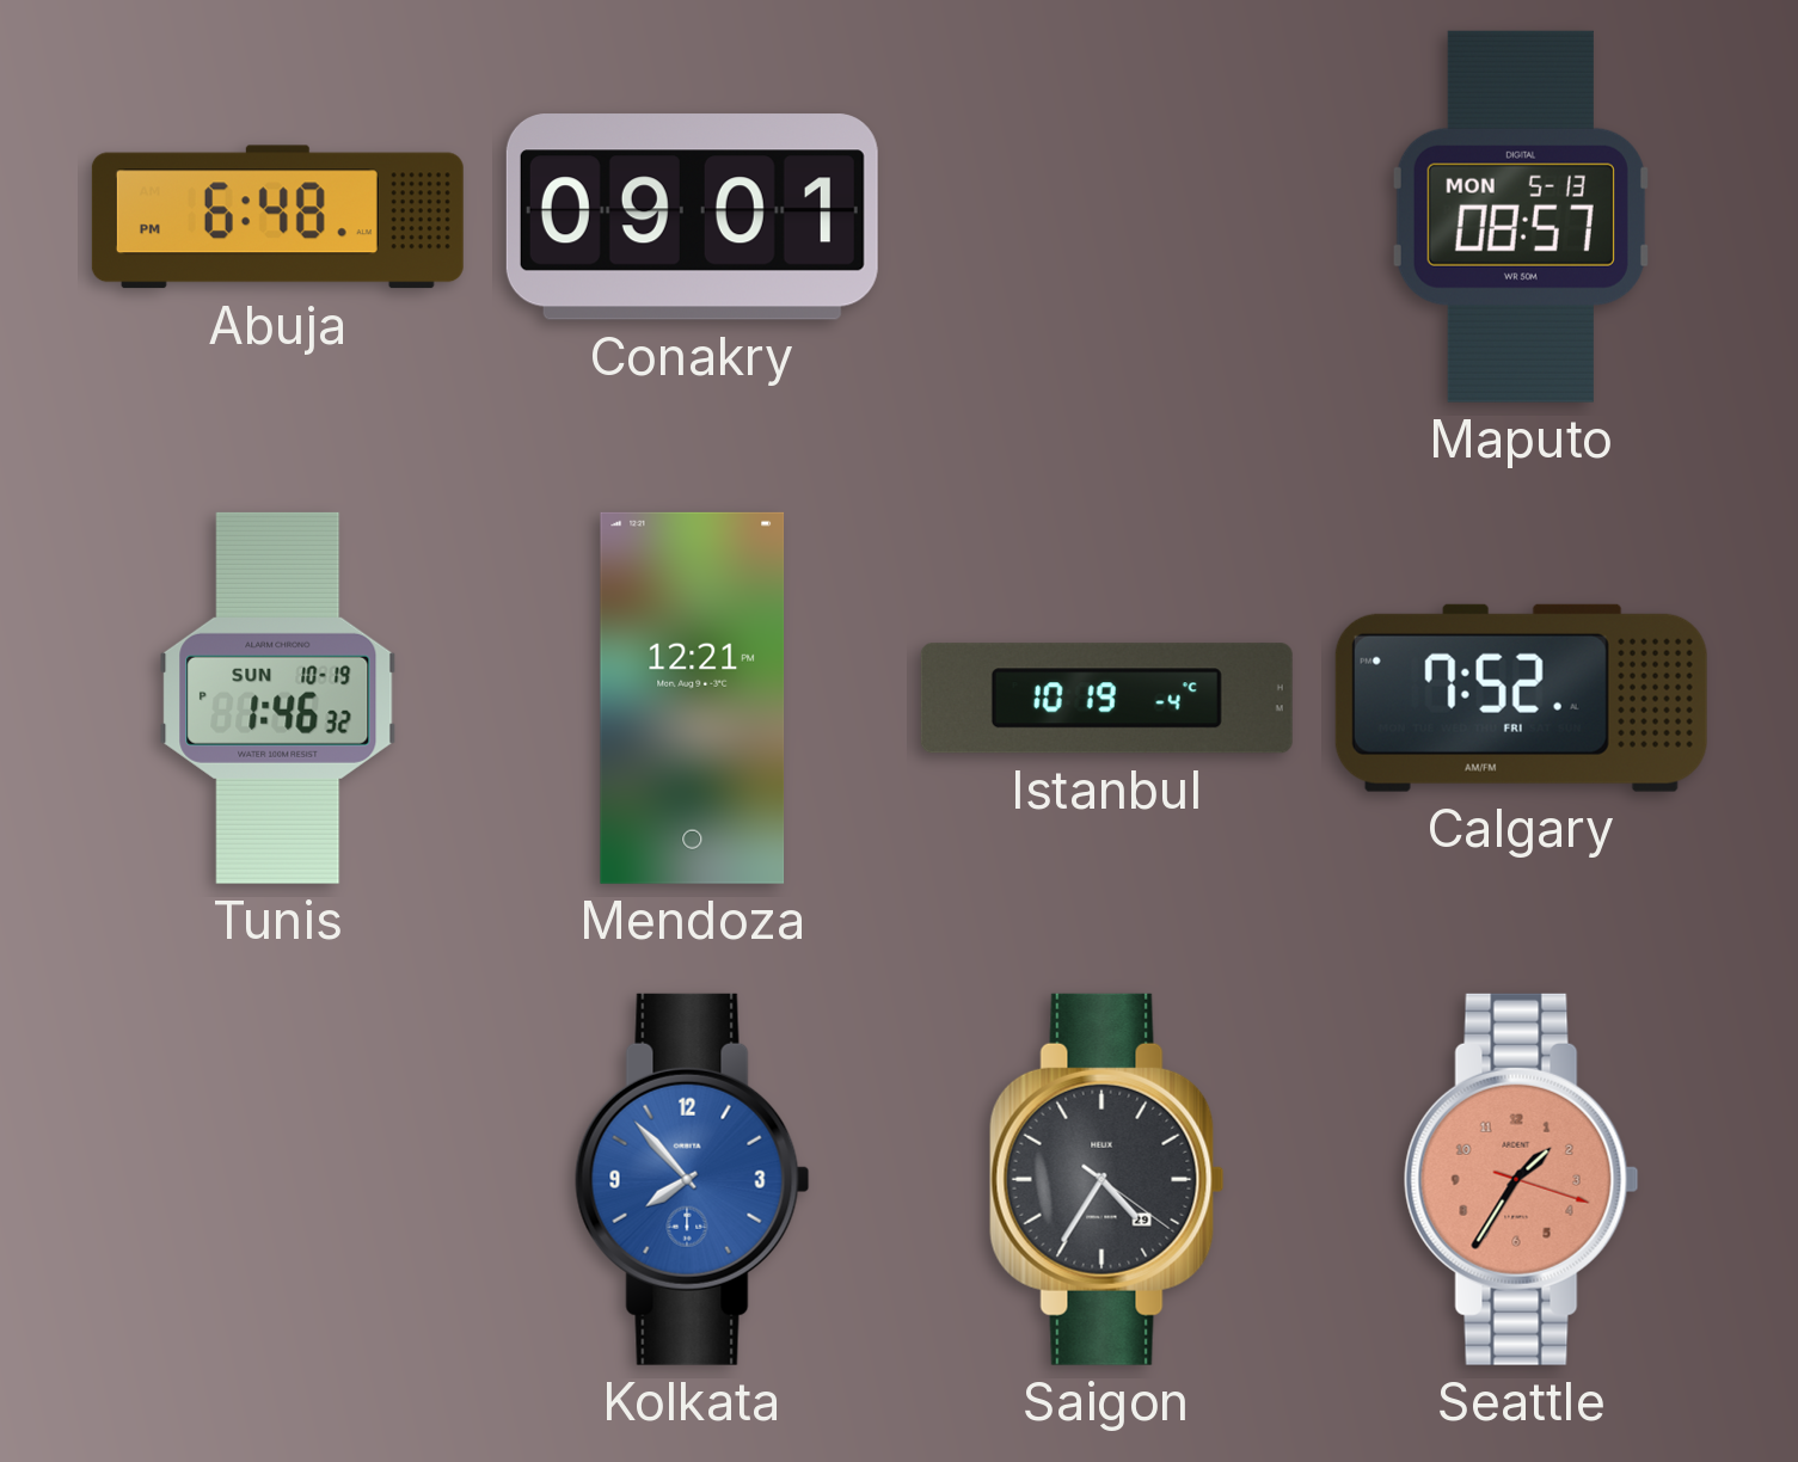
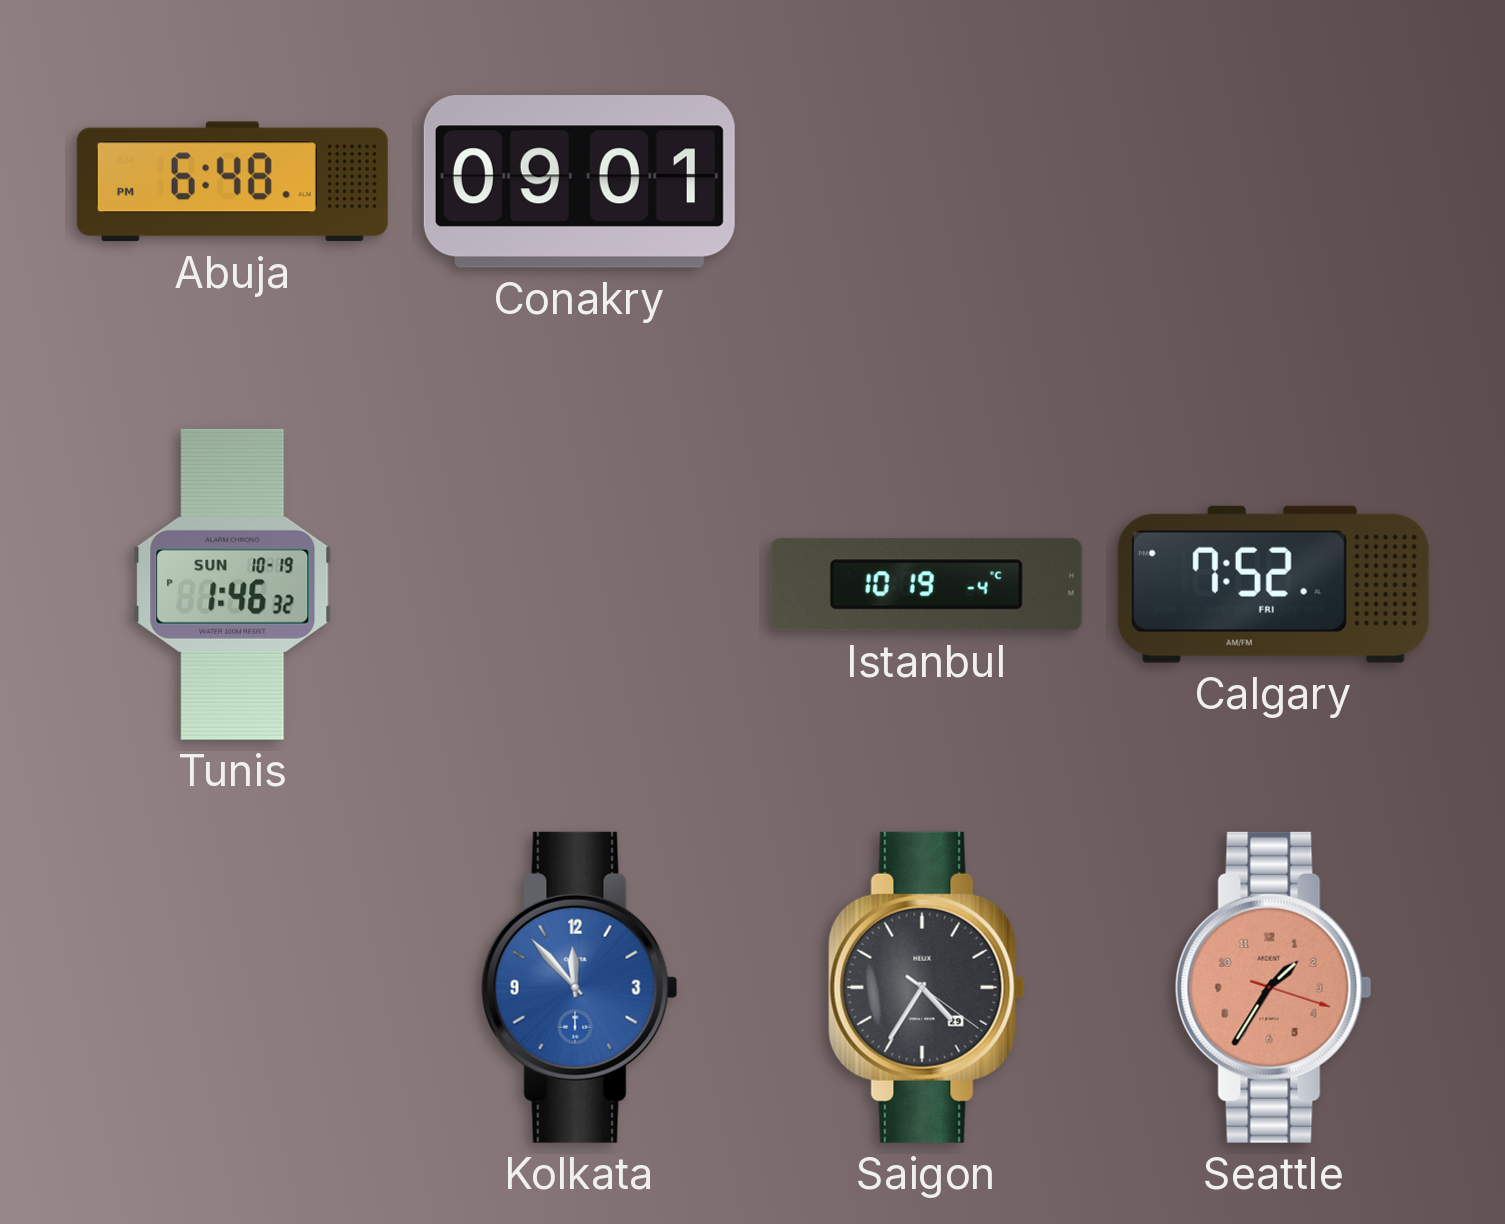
Maputo: 08:57 -> none (1521, 216)
Mendoza: 12:21 -> none (693, 698)
Kolkata: 7:53 -> 11:53 (579, 987)
